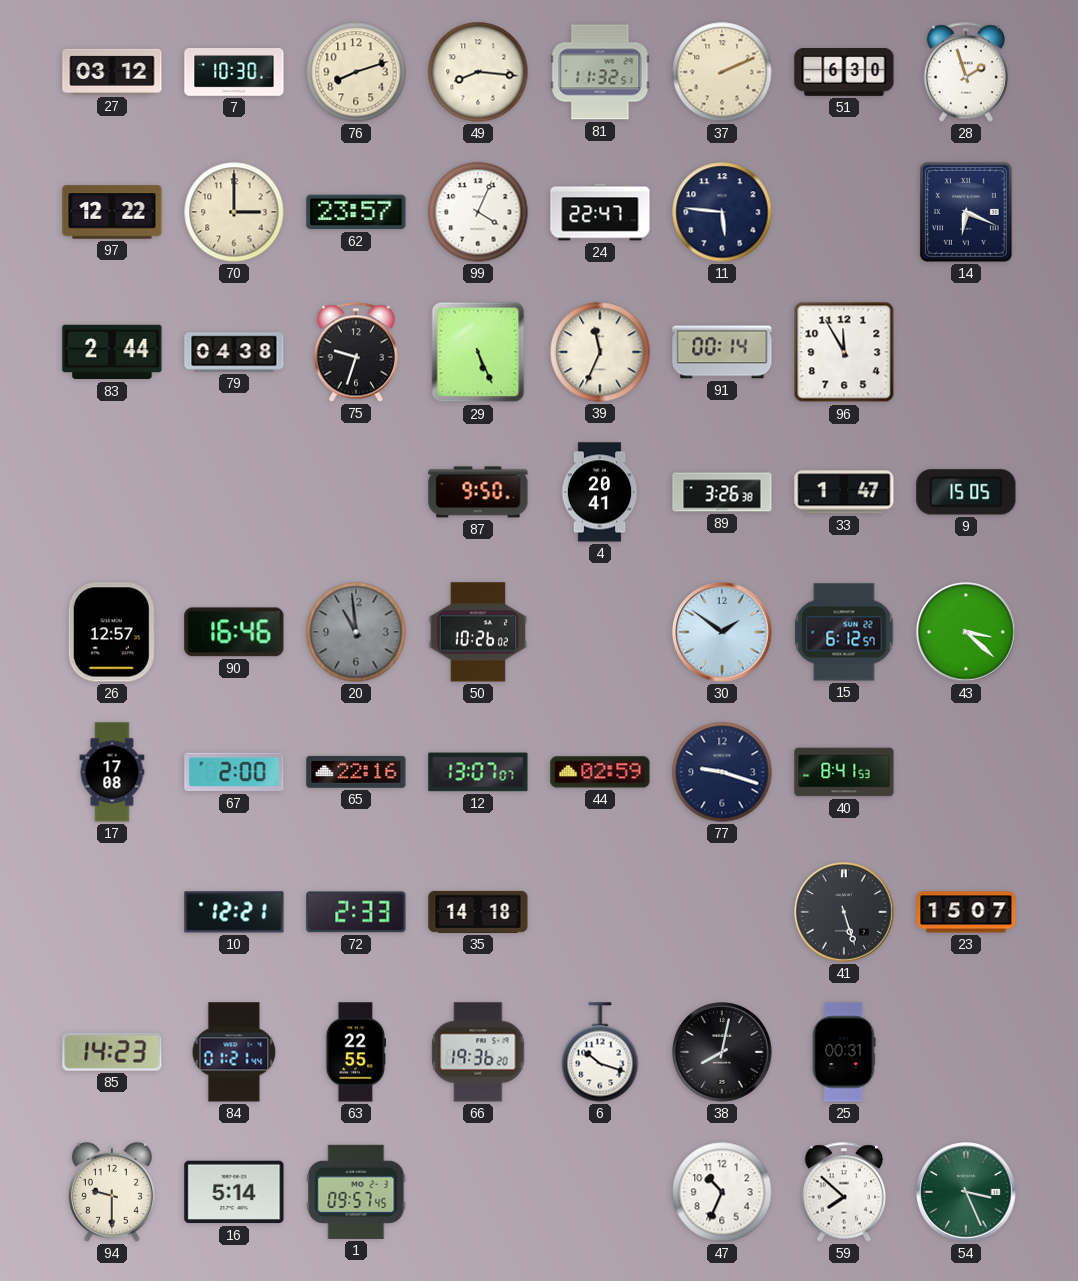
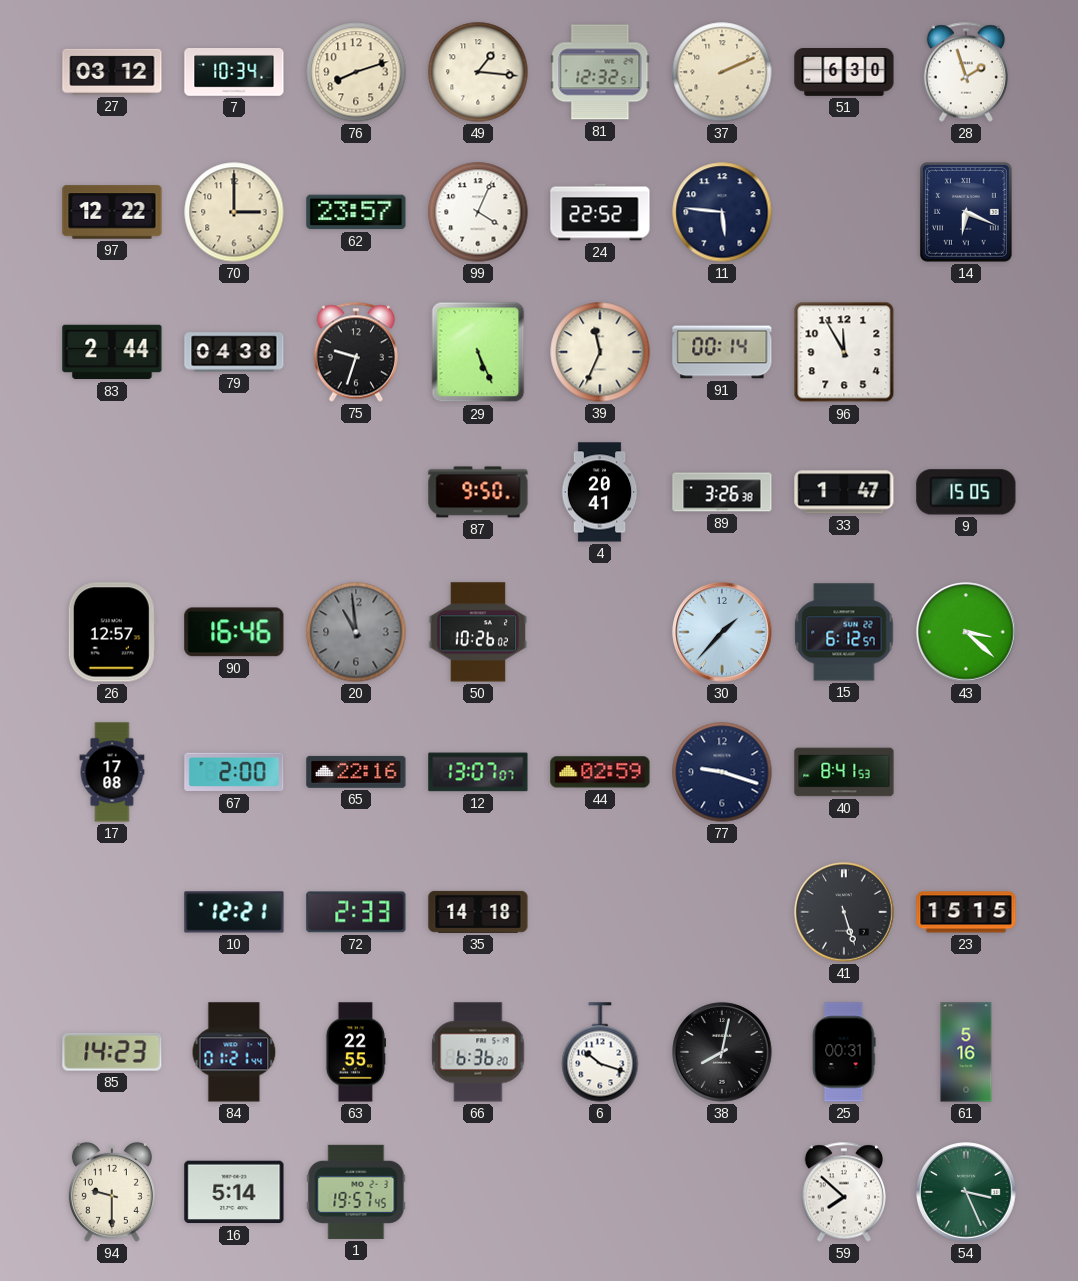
7: 10:30 -> 10:34 (234, 72)
49: 8:16 -> 1:16 (478, 72)
81: 11:32 -> 12:32 (600, 72)
24: 22:47 -> 22:52 (600, 212)
30: 1:51 -> 1:37 (722, 632)
23: 15:07 -> 15:15 (966, 912)
66: 19:36 -> 6:36 (478, 1052)
61: none -> 5:16 (966, 1052)
1: 09:57 -> 19:57 (356, 1192)
47: 10:34 -> none (722, 1192)
